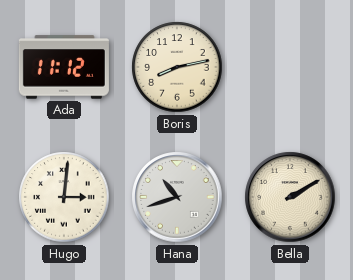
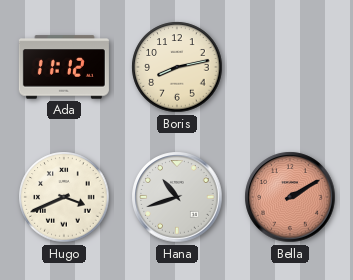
Hugo: 3:01 -> 3:41 (64, 197)
Bella dial: cream -> salmon (290, 197)
